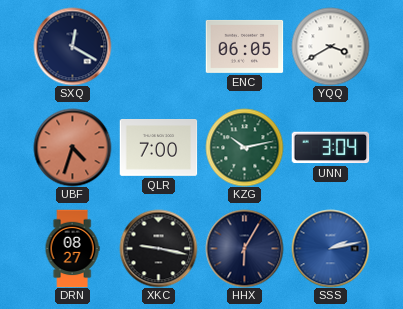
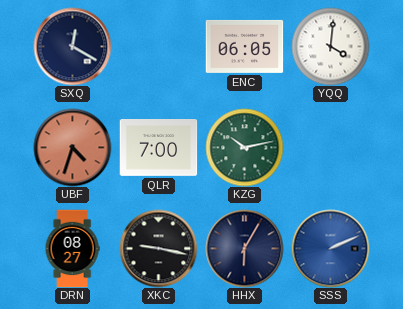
YQQ: 3:40 -> 4:01 (330, 46)
UNN: 3:04 -> none (330, 148)
SSS: 2:13 -> 2:11 (330, 248)
